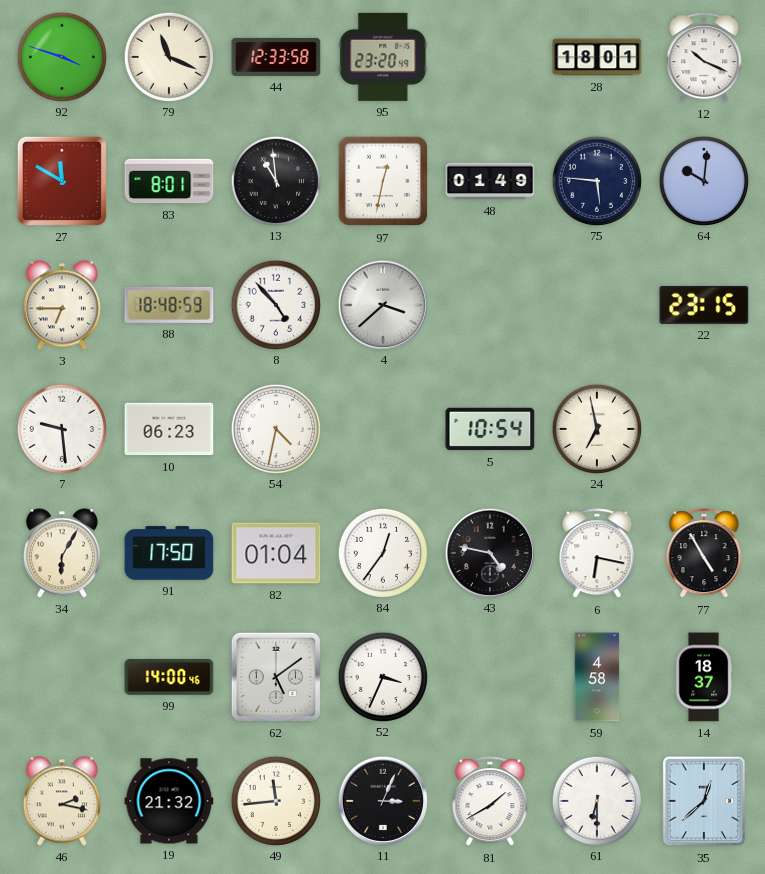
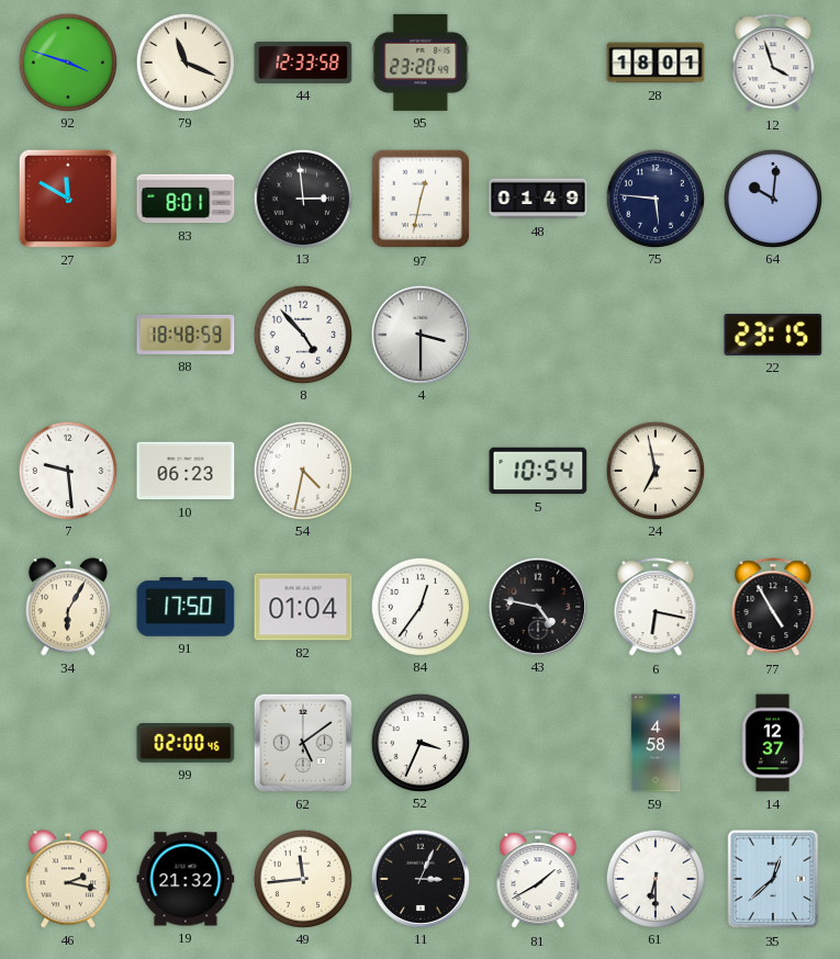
12: 10:19 -> 3:57 (773, 64)
13: 10:59 -> 2:59 (302, 198)
3: 6:45 -> none (62, 305)
4: 3:38 -> 3:30 (419, 334)
99: 14:00 -> 02:00 (186, 743)
14: 18:37 -> 12:37 (773, 743)
